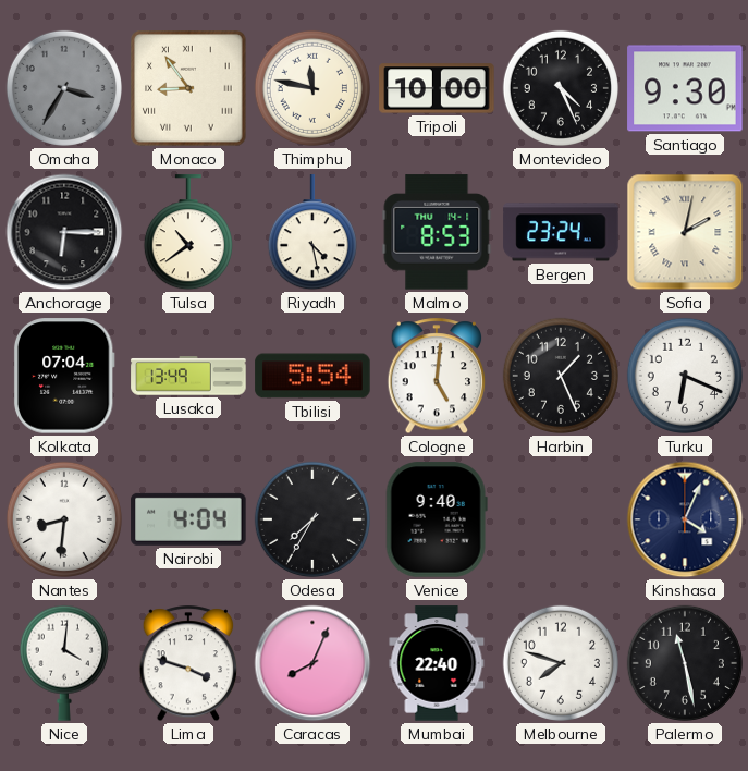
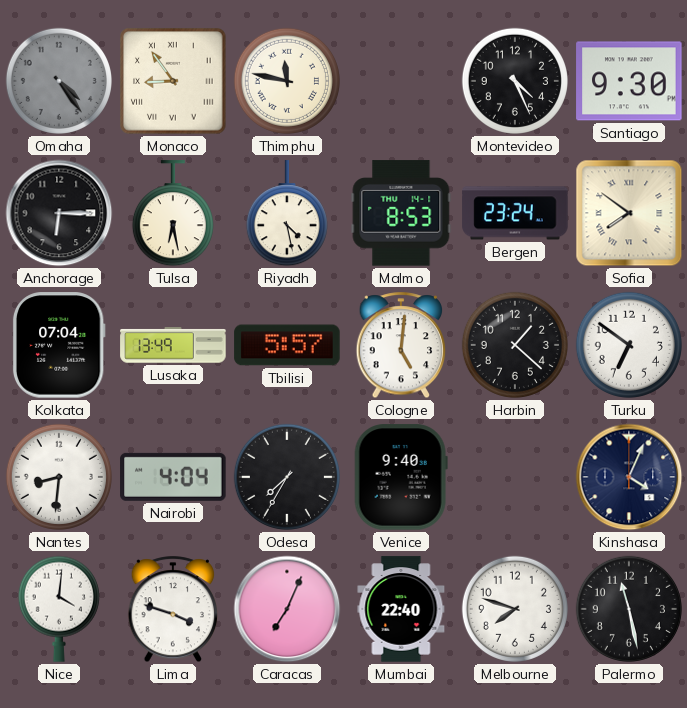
Omaha: 3:35 -> 4:24 (59, 81)
Tripoli: 10:00 -> none (437, 88)
Tulsa: 10:39 -> 6:28 (173, 214)
Sofia: 2:02 -> 7:51 (629, 213)
Tbilisi: 5:54 -> 5:57 (287, 345)
Harbin: 1:26 -> 1:22 (515, 345)
Turku: 6:19 -> 6:51 (629, 345)
Caracas: 8:04 -> 7:04 (287, 609)
